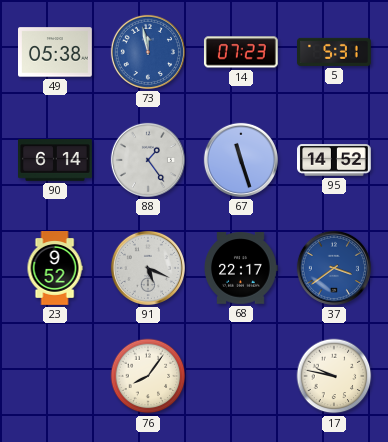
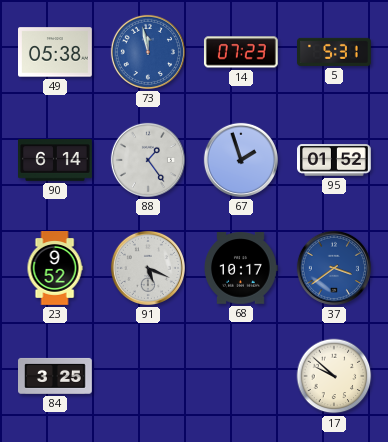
67: 11:27 -> 1:57 (241, 160)
95: 14:52 -> 01:52 (335, 160)
68: 22:17 -> 10:17 (241, 268)
84: none -> 3:25 (56, 376)
76: 8:06 -> none (148, 376)
17: 9:47 -> 9:52 (334, 376)
